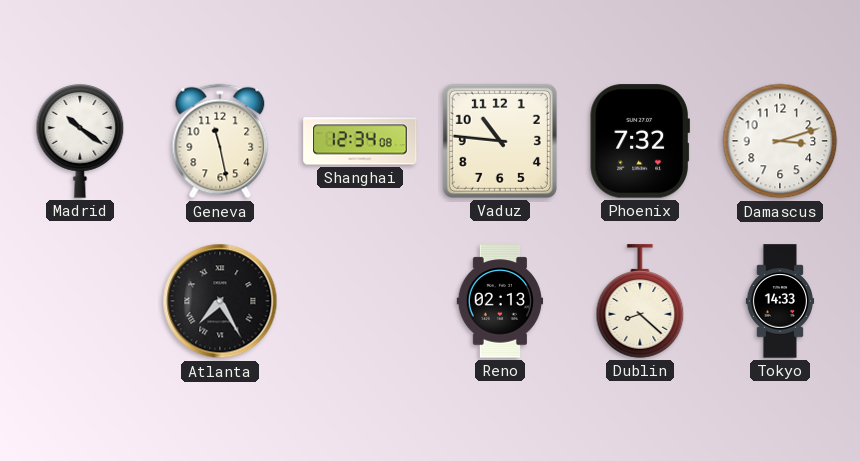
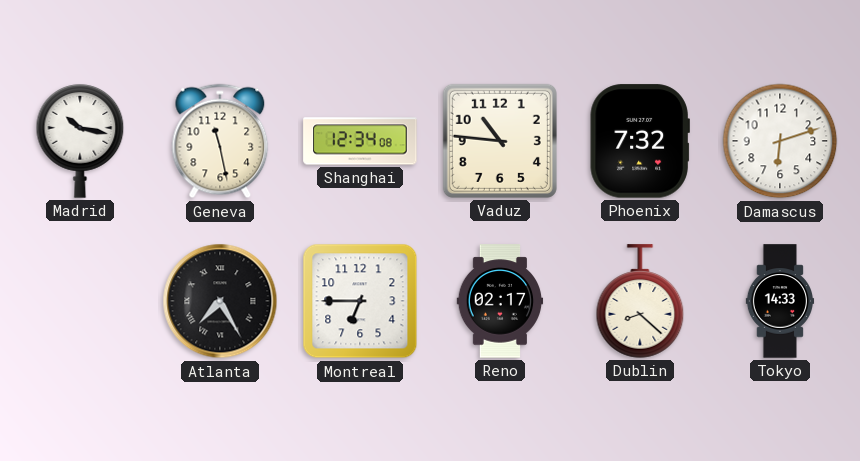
Madrid: 10:21 -> 10:17 (80, 141)
Damascus: 3:12 -> 6:12 (780, 141)
Montreal: none -> 6:45 (360, 301)
Reno: 02:13 -> 02:17 (500, 301)
